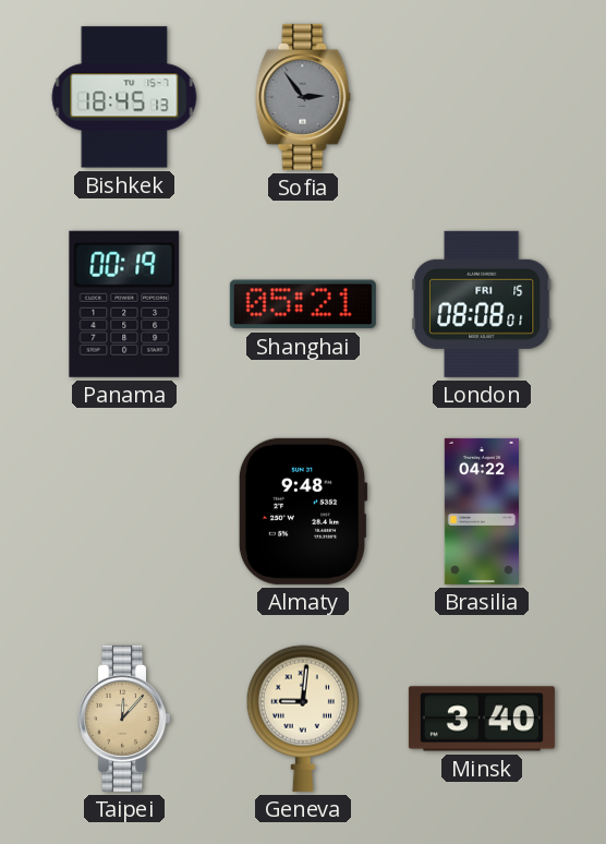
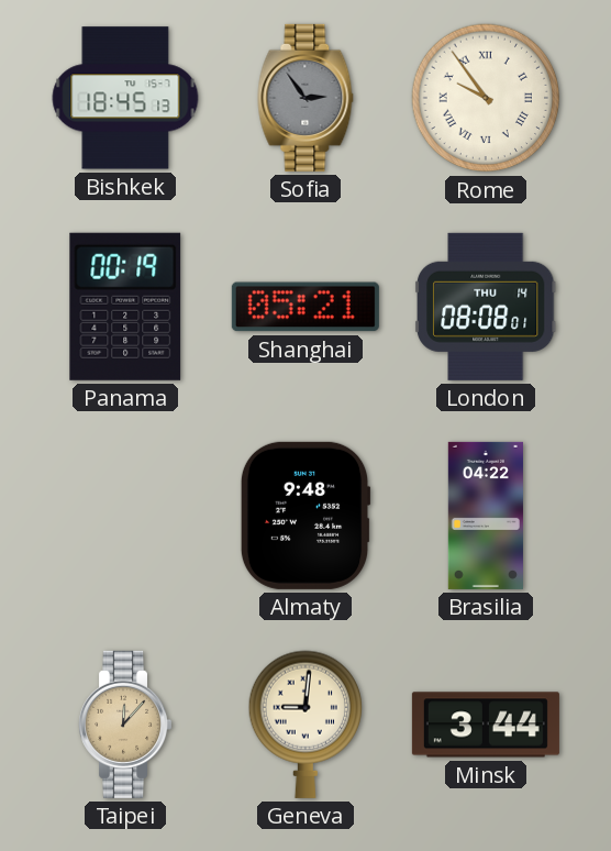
Rome: none -> 9:54 (486, 98)
London date: FRI 15 -> THU 14 (486, 307)
Minsk: 3:40 -> 3:44 (486, 725)
